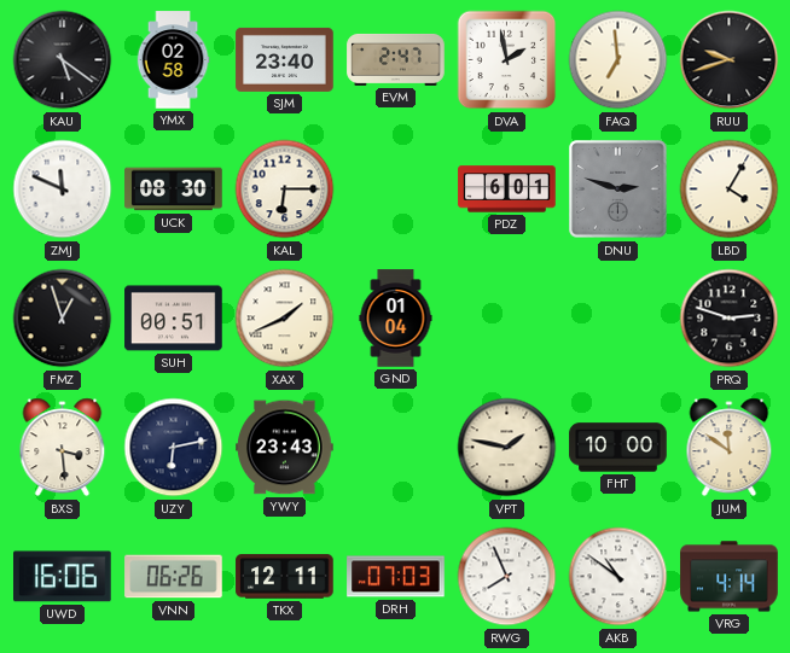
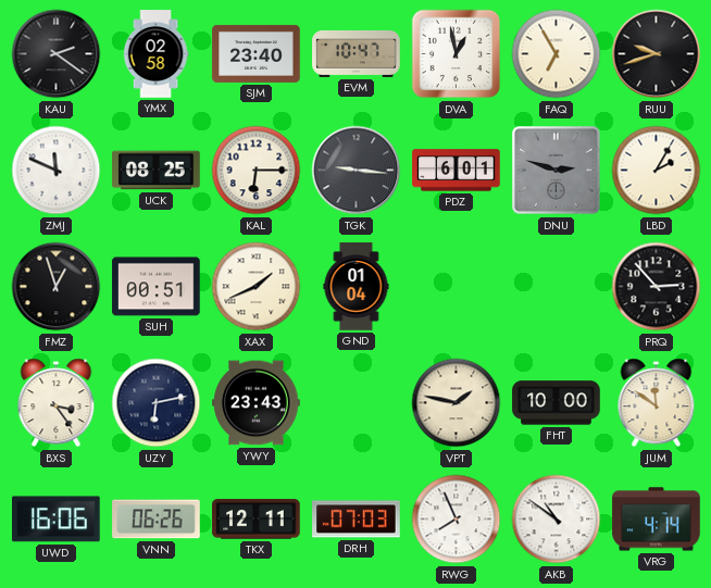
KAU: 5:21 -> 2:21 (57, 54)
EVM: 2:47 -> 10:47 (357, 53)
DVA: 1:58 -> 12:58 (457, 54)
FAQ: 6:59 -> 6:55 (557, 54)
UCK: 08:30 -> 08:25 (157, 171)
TGK: none -> 9:16 (357, 171)
LBD: 4:05 -> 2:05 (657, 171)
PRQ: 2:48 -> 2:53 (657, 287)
BXS: 3:29 -> 3:24 (57, 403)
